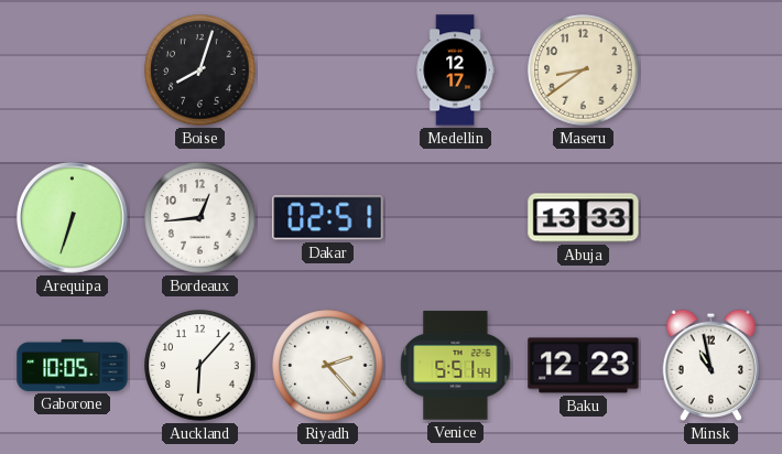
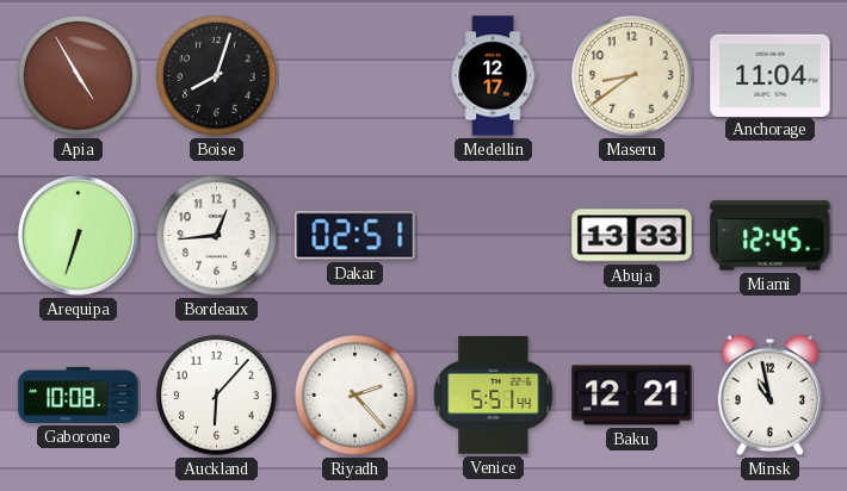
Apia: none -> 4:55 (79, 76)
Anchorage: none -> 11:04 (771, 75)
Miami: none -> 12:45 (771, 236)
Gaborone: 10:05 -> 10:08 (79, 394)
Baku: 12:23 -> 12:21 (632, 396)
